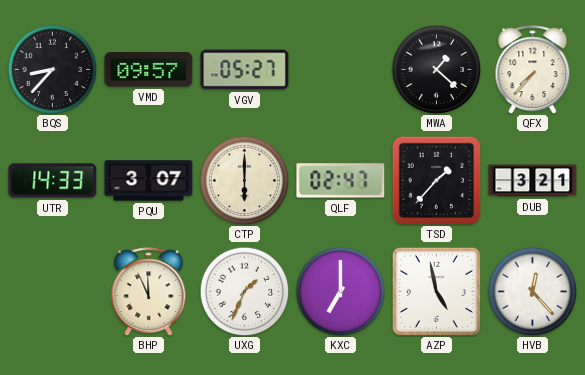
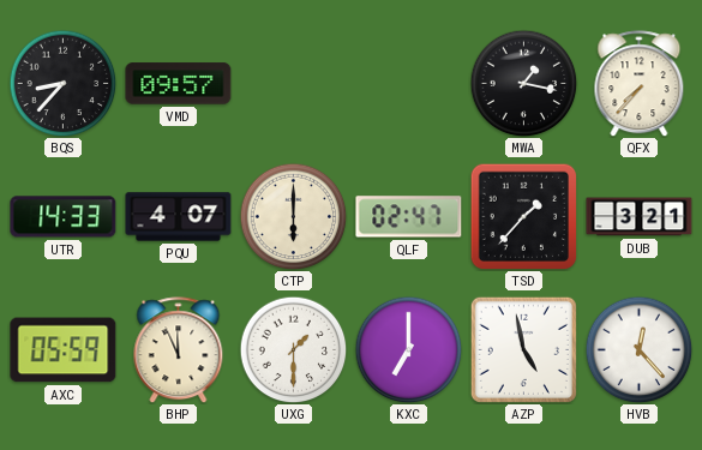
VGV: 05:27 -> none (245, 70)
MWA: 1:22 -> 1:17 (523, 83)
PQU: 3:07 -> 4:07 (179, 217)
AXC: none -> 05:59 (64, 350)
UXG: 1:34 -> 1:30 (293, 349)
